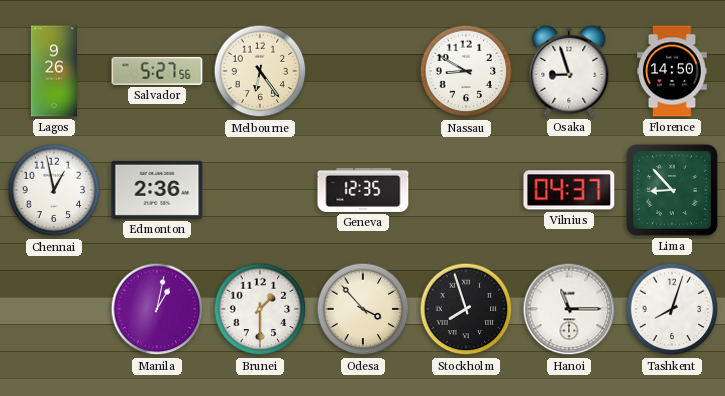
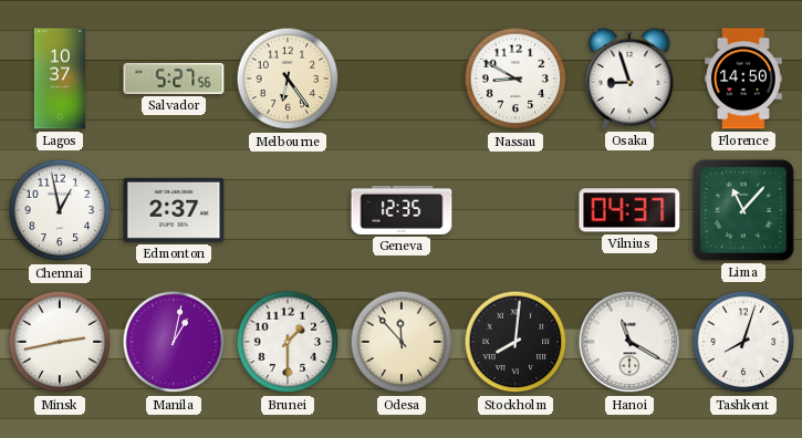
Lagos: 9:26 -> 10:37 (60, 79)
Edmonton: 2:36 -> 2:37 (174, 210)
Lima: 8:53 -> 11:07 (743, 210)
Minsk: none -> 2:43 (60, 342)
Odesa: 3:53 -> 11:53 (402, 342)
Stockholm: 7:57 -> 8:01 (515, 342)
Hanoi: 11:15 -> 11:20 (629, 342)
